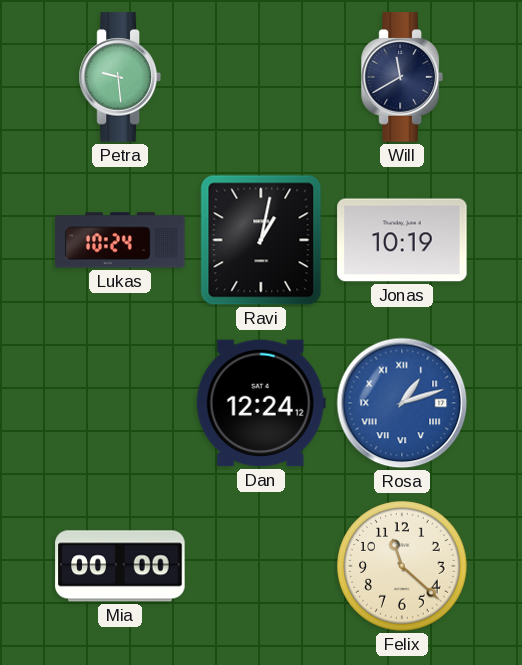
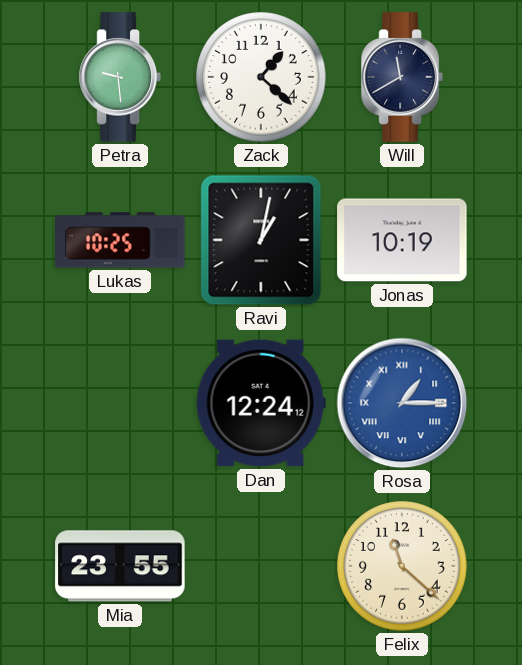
Zack: none -> 1:22 (261, 77)
Lukas: 10:24 -> 10:25 (120, 240)
Rosa: 1:12 -> 1:15 (402, 403)
Mia: 00:00 -> 23:55 (120, 566)
